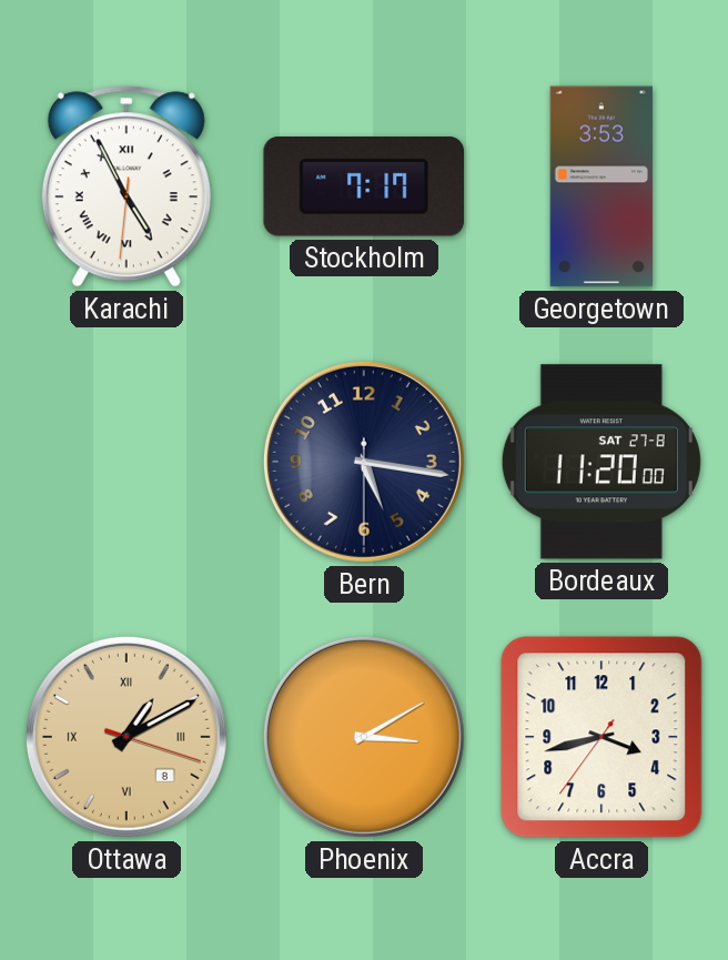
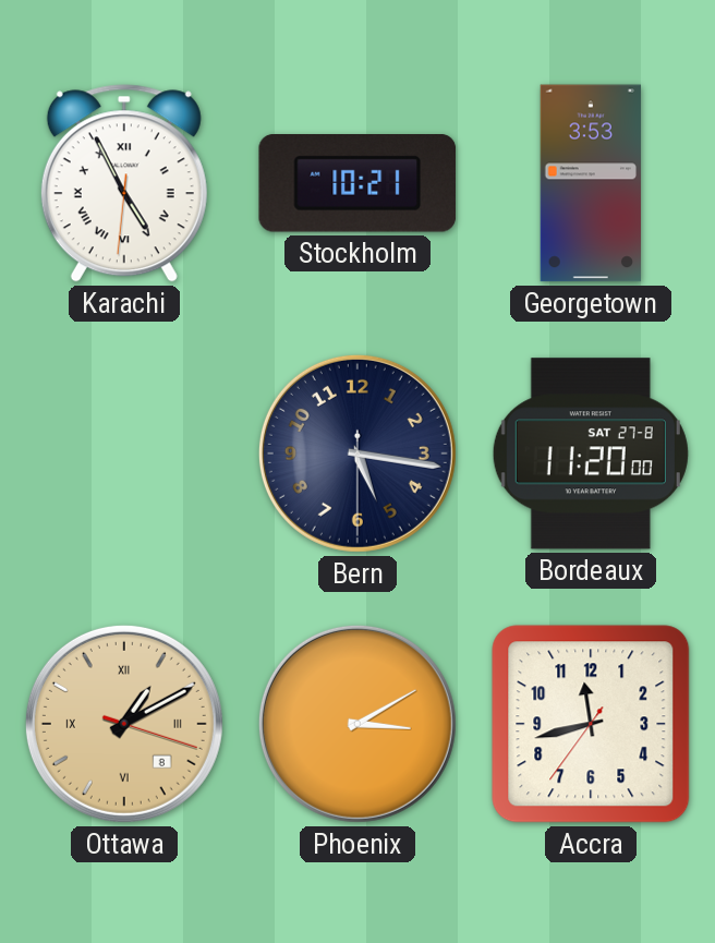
Stockholm: 7:17 -> 10:21 (357, 184)
Accra: 3:42 -> 11:42 (591, 724)
